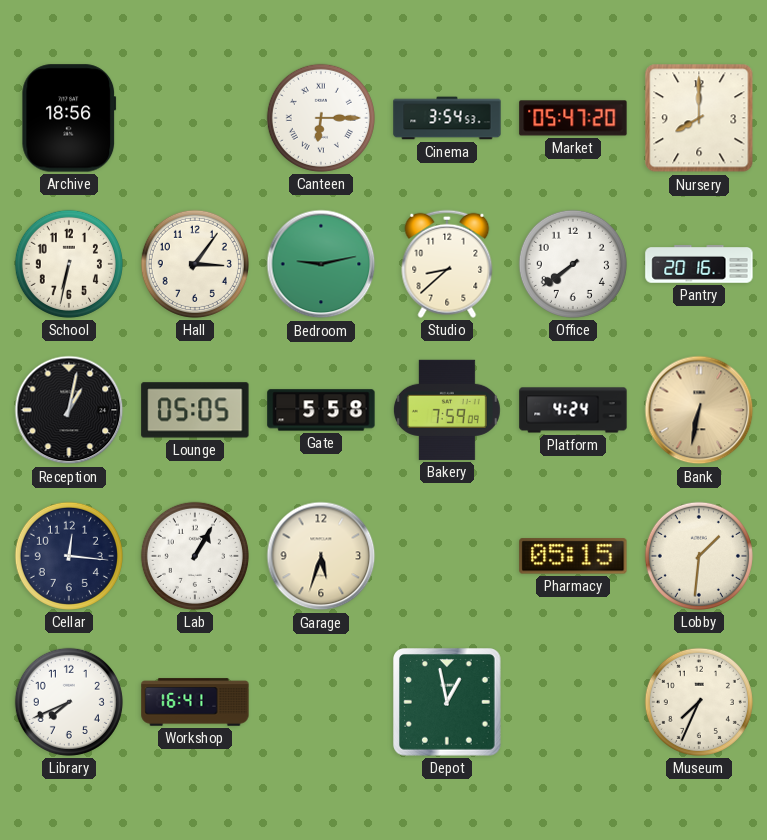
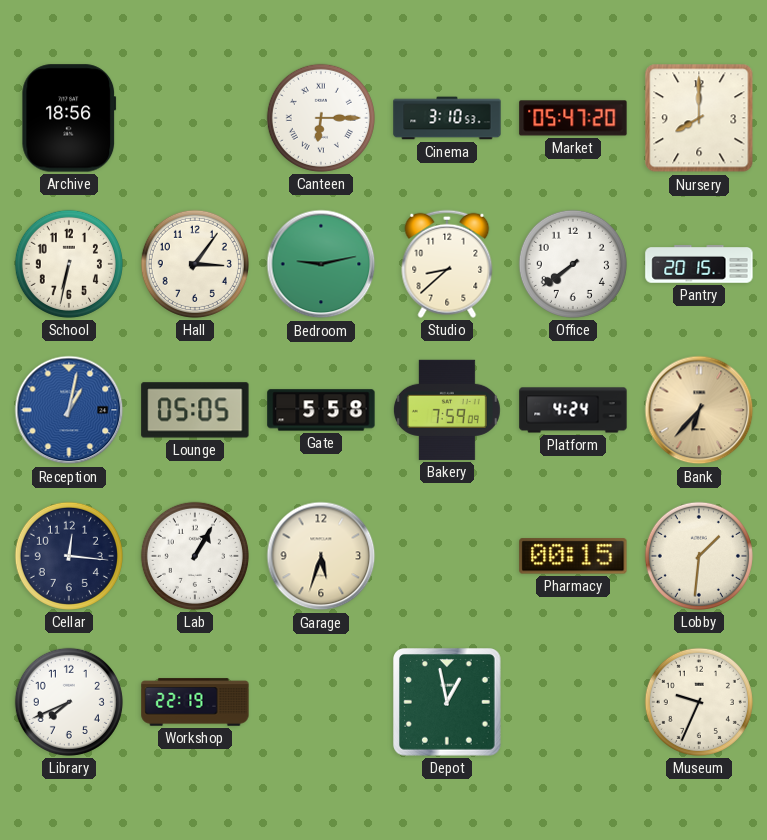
Cinema: 3:54 -> 3:10 (447, 118)
Pantry: 20:16 -> 20:15 (699, 264)
Reception dial: black -> blue (69, 410)
Bank: 6:32 -> 6:37 (699, 410)
Pharmacy: 05:15 -> 00:15 (573, 556)
Workshop: 16:41 -> 22:19 (195, 702)
Museum: 7:34 -> 9:34 (699, 702)
